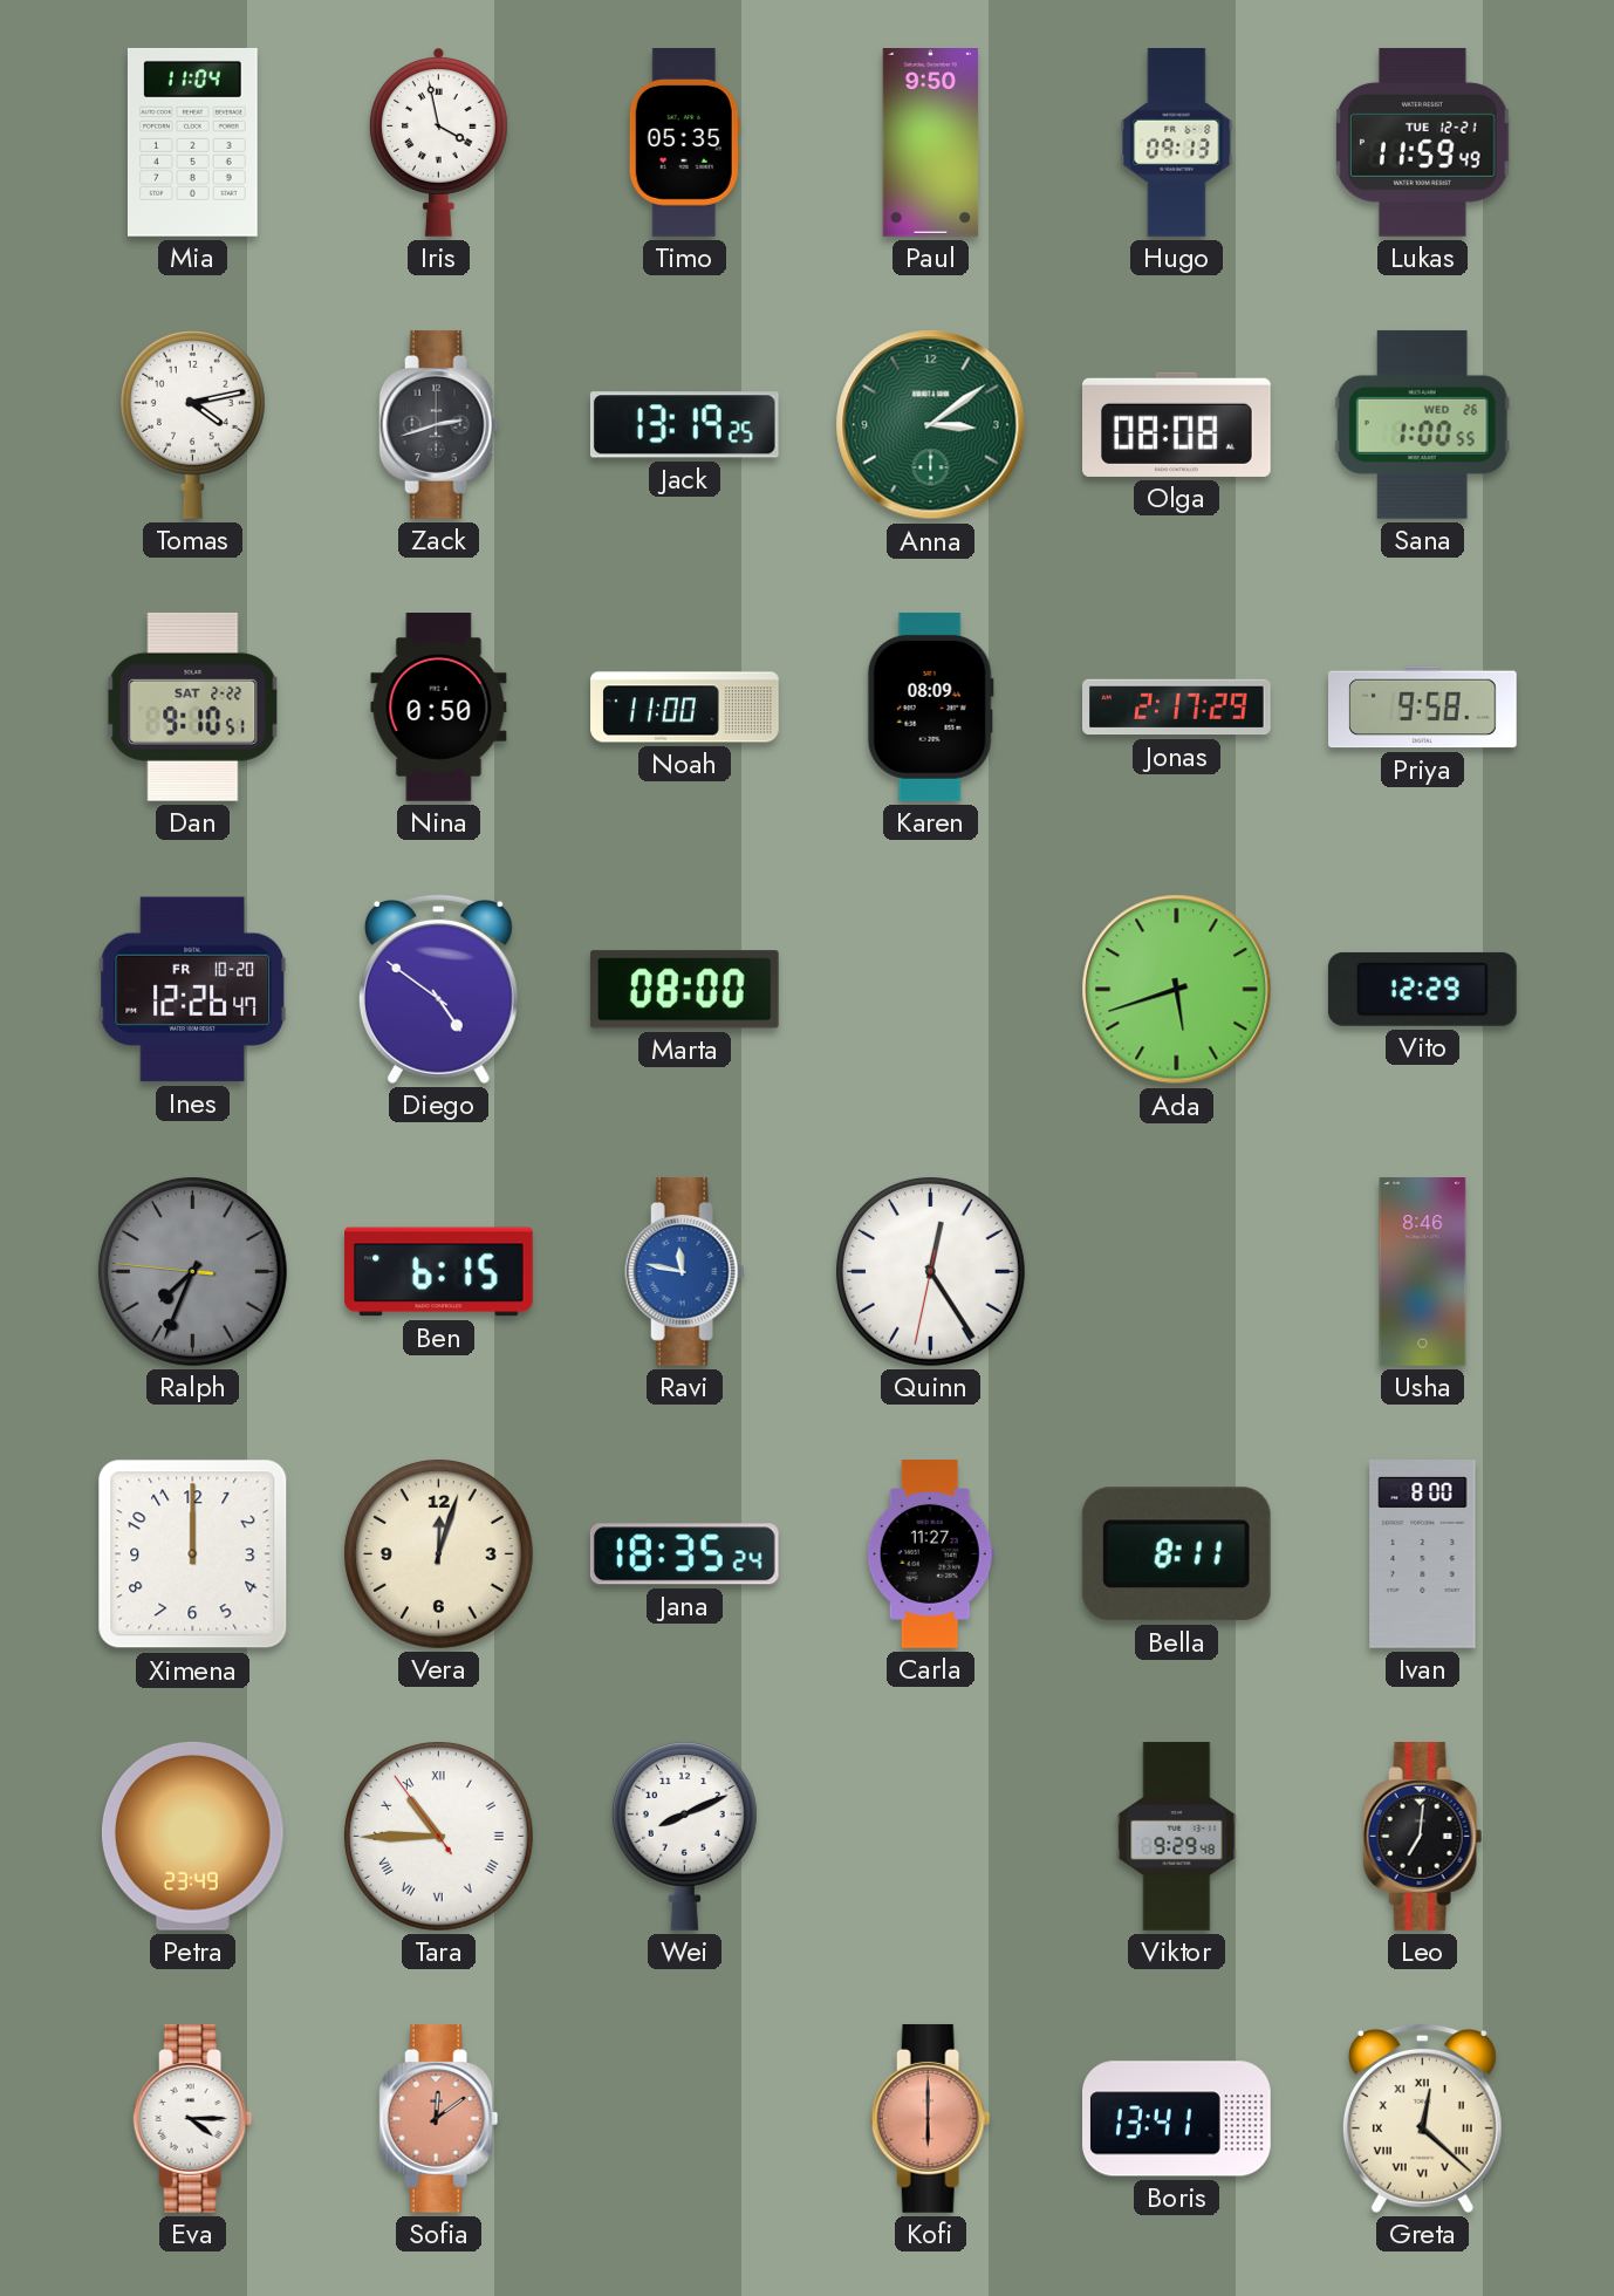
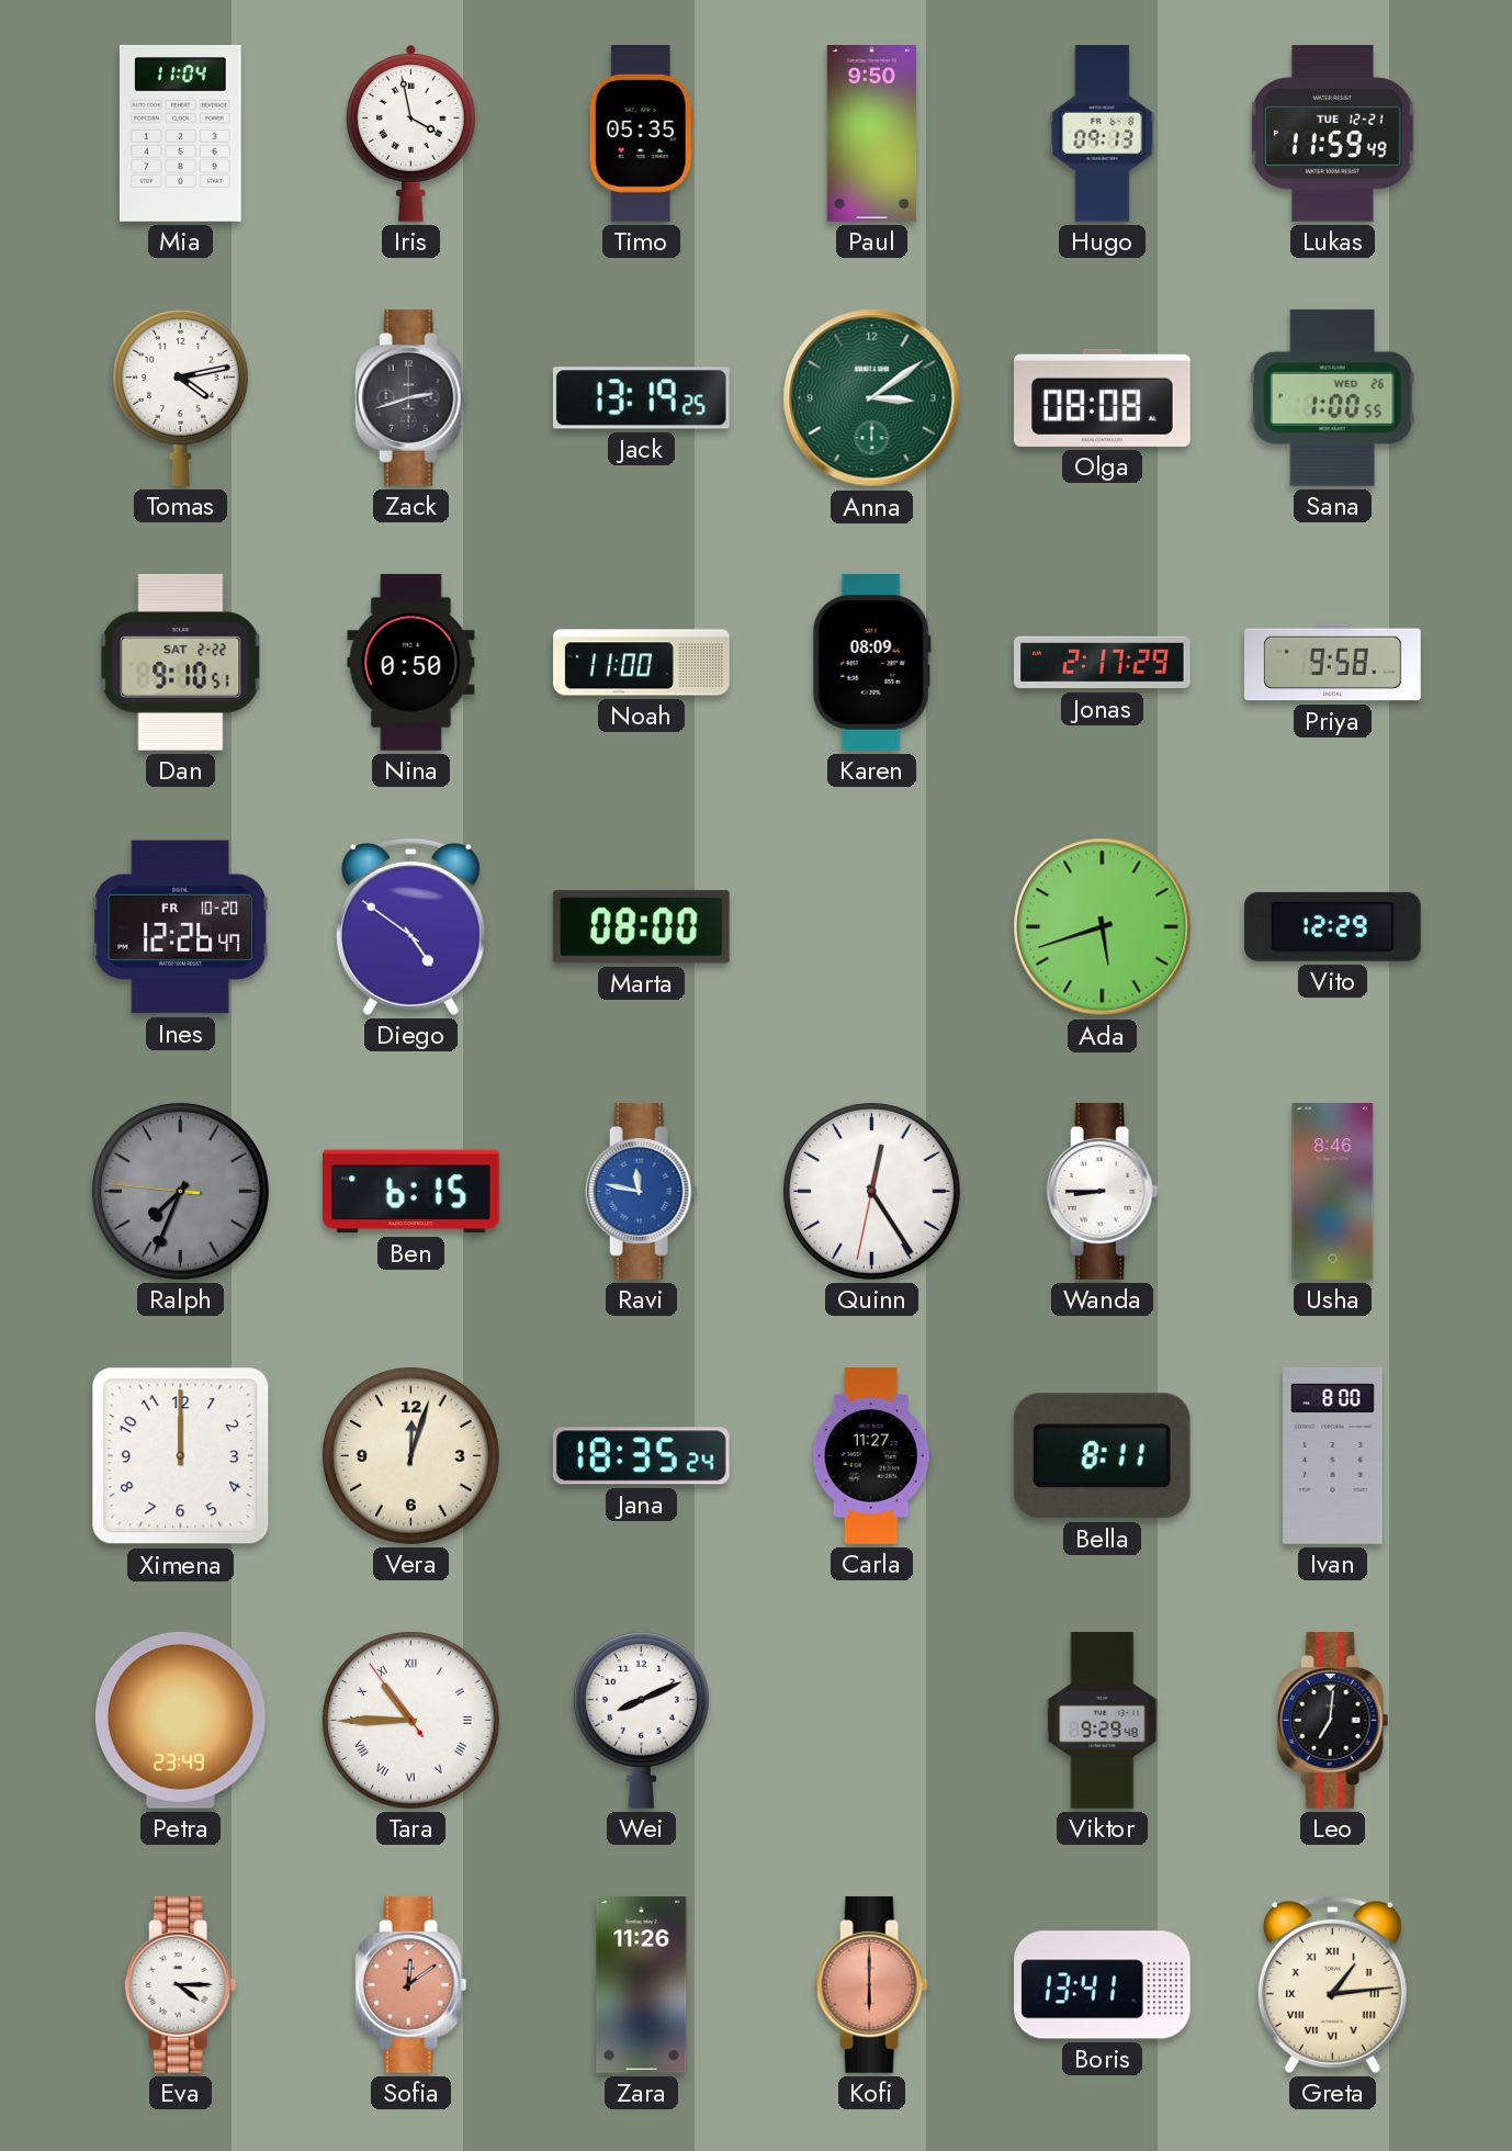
Wanda: none -> 8:45 (1103, 1191)
Zara: none -> 11:26 (642, 1985)
Greta: 12:22 -> 1:14 (1332, 1984)
